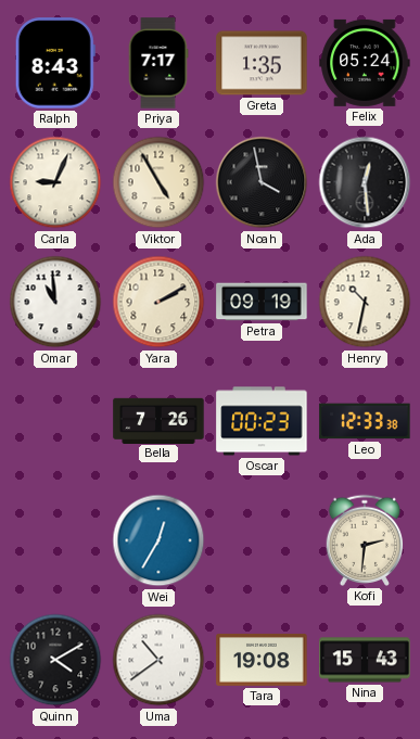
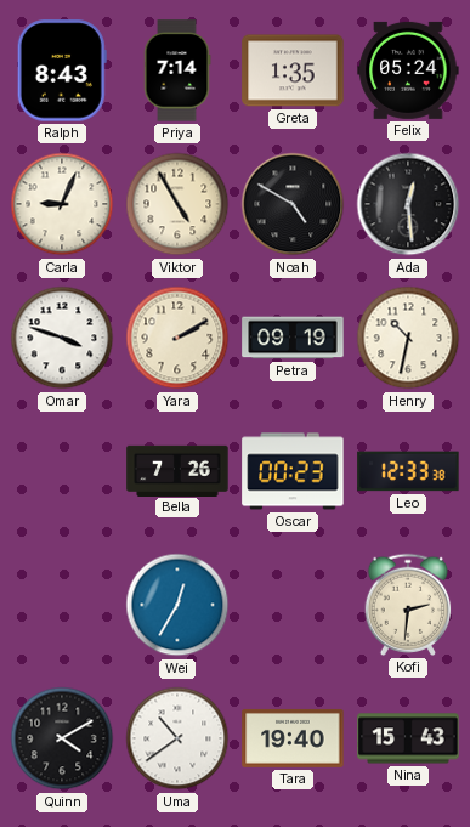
Priya: 7:17 -> 7:14 (177, 70)
Noah: 3:58 -> 4:50 (293, 204)
Omar: 10:59 -> 3:48 (62, 338)
Tara: 19:08 -> 19:40 (293, 738)
